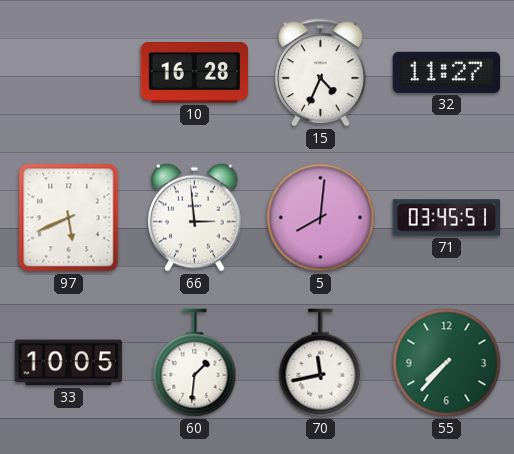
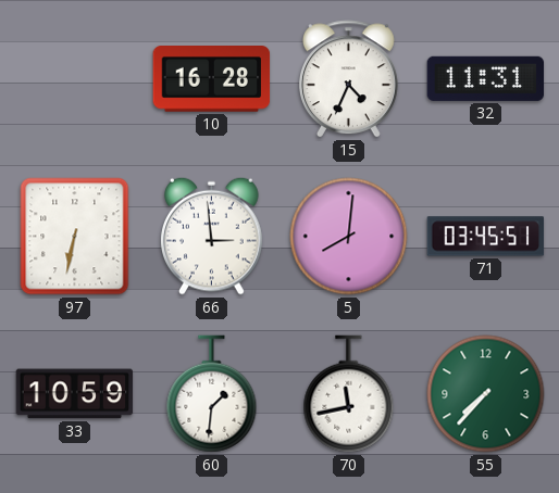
32: 11:27 -> 11:31 (486, 78)
97: 5:41 -> 6:32 (75, 237)
33: 10:05 -> 10:59 (75, 394)
